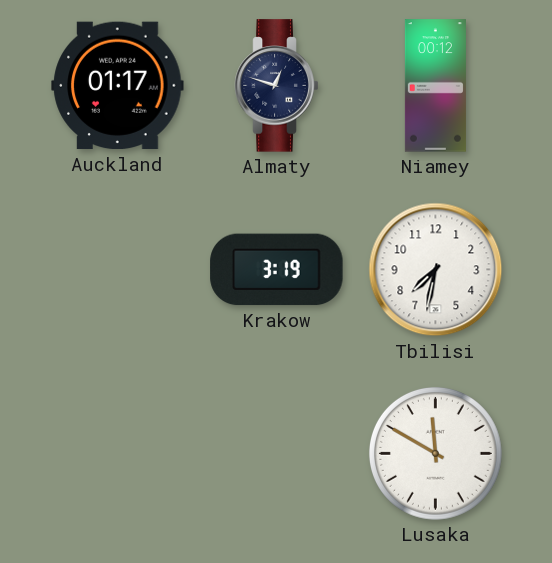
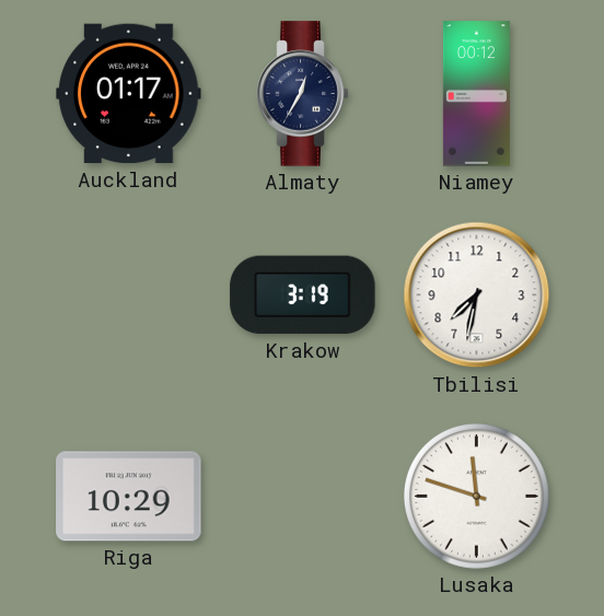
Almaty: 12:48 -> 12:35 (303, 94)
Riga: none -> 10:29 (129, 497)
Lusaka: 11:50 -> 11:48 (476, 496)
